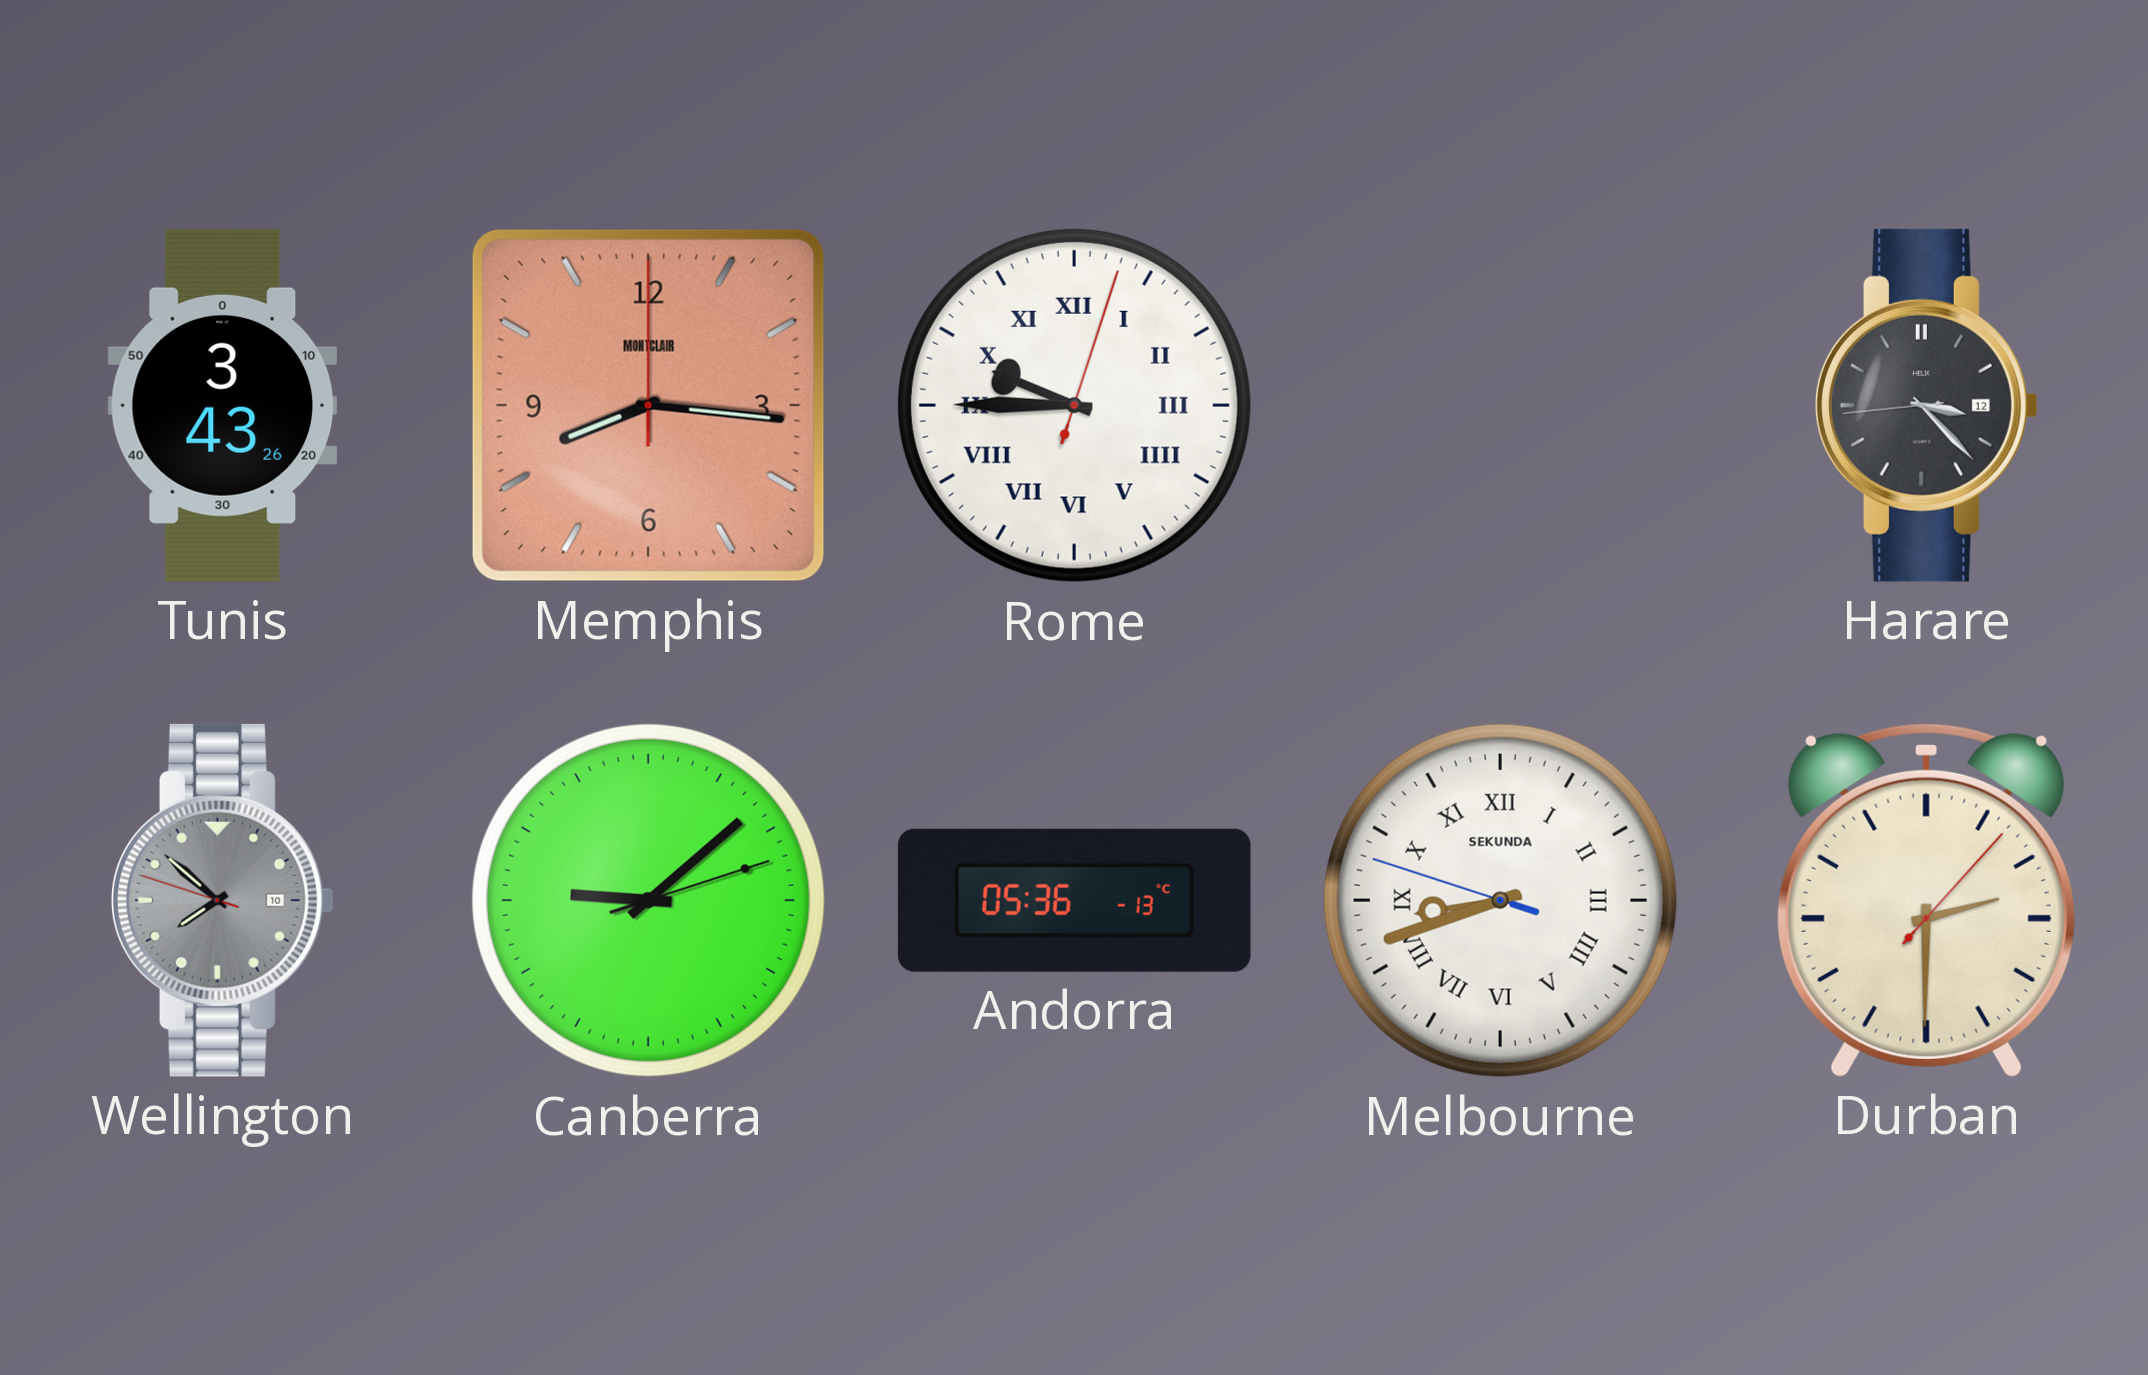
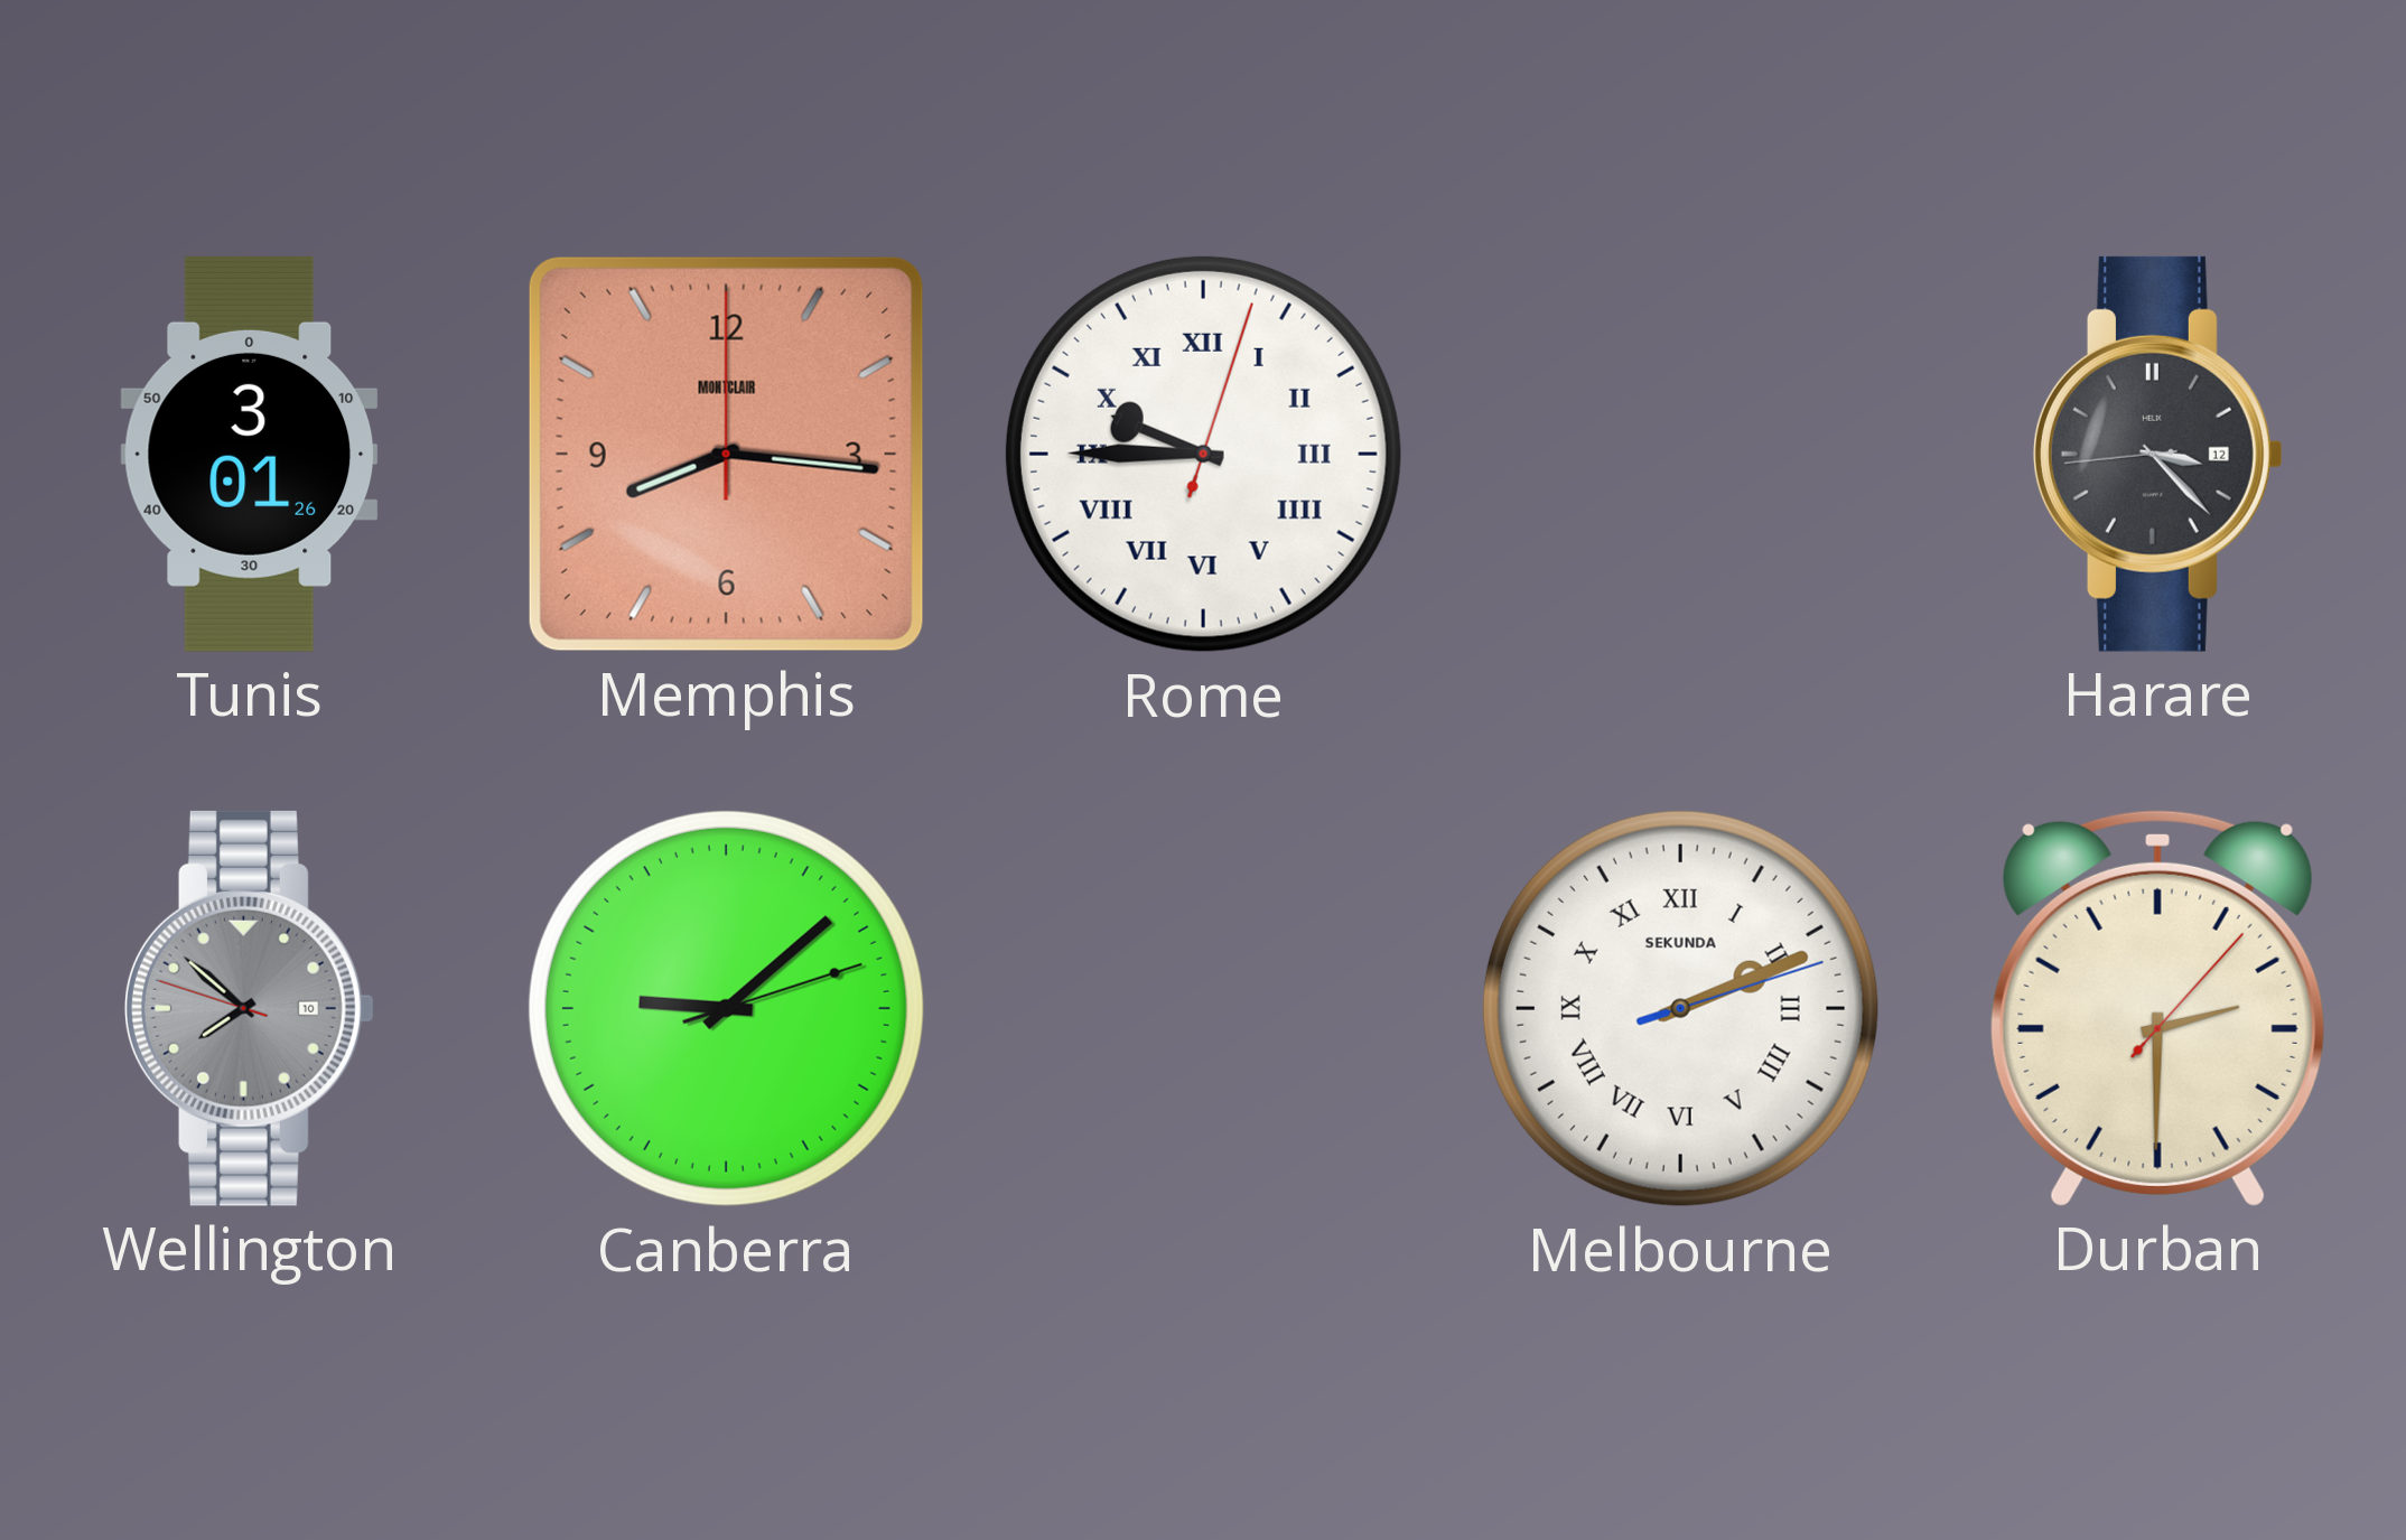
Tunis: 3:43 -> 3:01 (249, 454)
Andorra: 05:36 -> none (1074, 900)
Melbourne: 8:41 -> 2:11 (1680, 1008)
